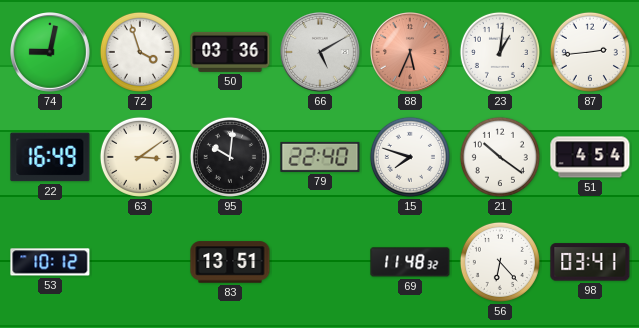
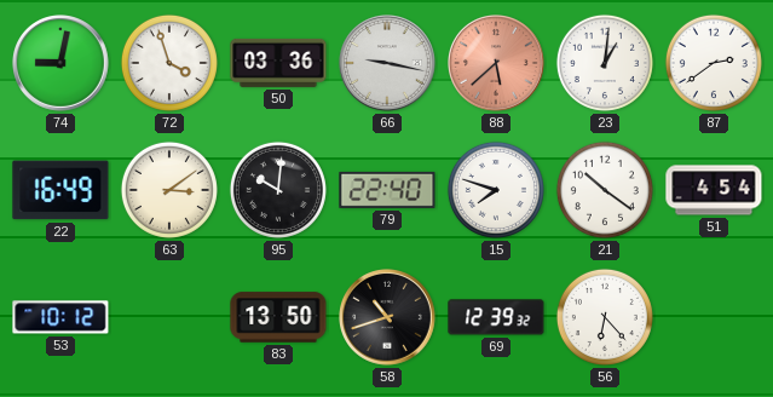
66: 5:10 -> 9:17 (388, 64)
88: 5:34 -> 5:38 (497, 64)
87: 2:44 -> 2:39 (714, 63)
83: 13:51 -> 13:50 (278, 317)
58: none -> 10:42 (388, 318)
69: 11:48 -> 12:39 (496, 317)
98: 03:41 -> none (590, 262)
